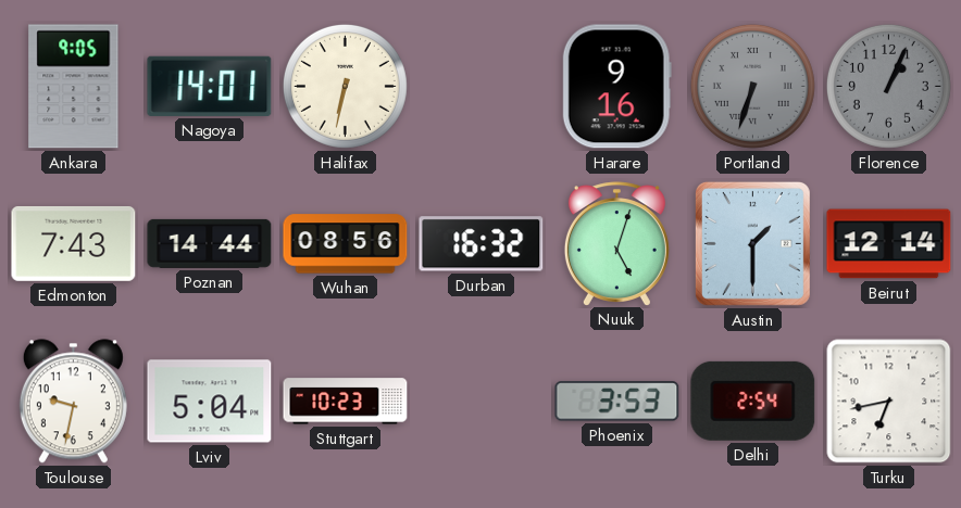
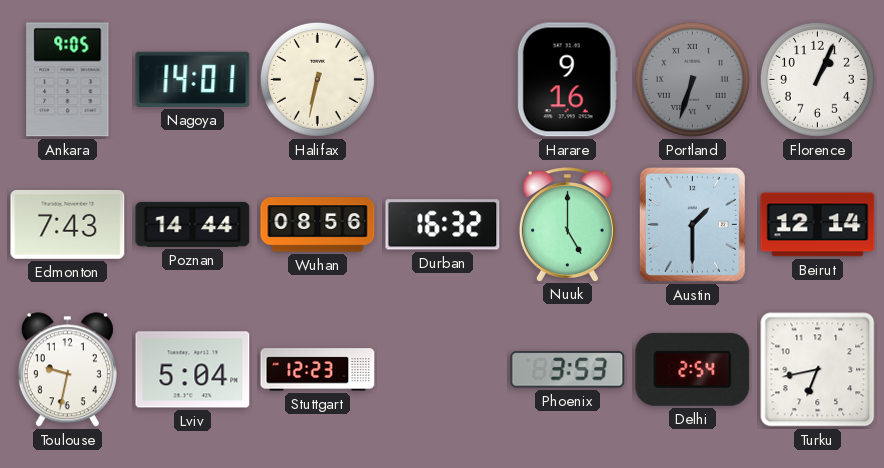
Florence dial: grey -> white (817, 79)
Nuuk: 5:03 -> 5:00 (567, 224)
Stuttgart: 10:23 -> 12:23 (318, 370)
